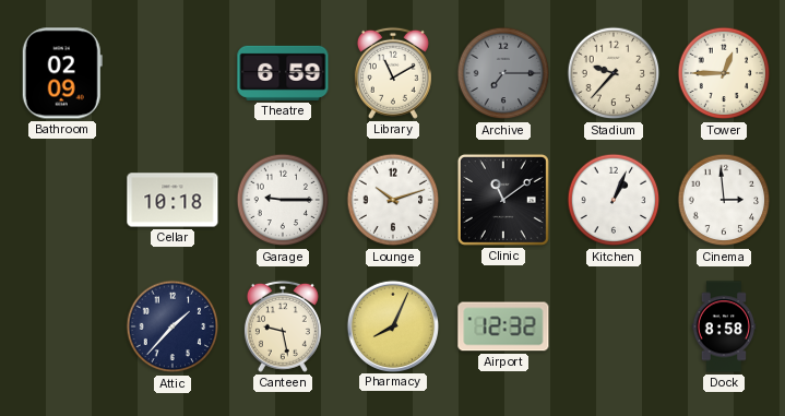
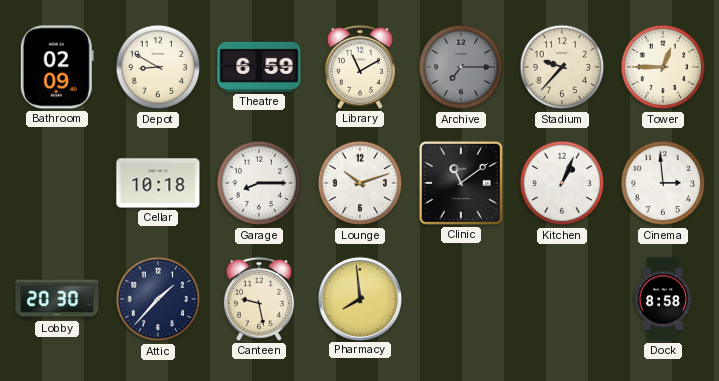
Depot: none -> 8:50 (158, 67)
Garage: 9:15 -> 8:15 (259, 183)
Lobby: none -> 20:30 (57, 299)
Pharmacy: 8:04 -> 7:59 (359, 298)
Airport: 12:32 -> none (503, 326)
